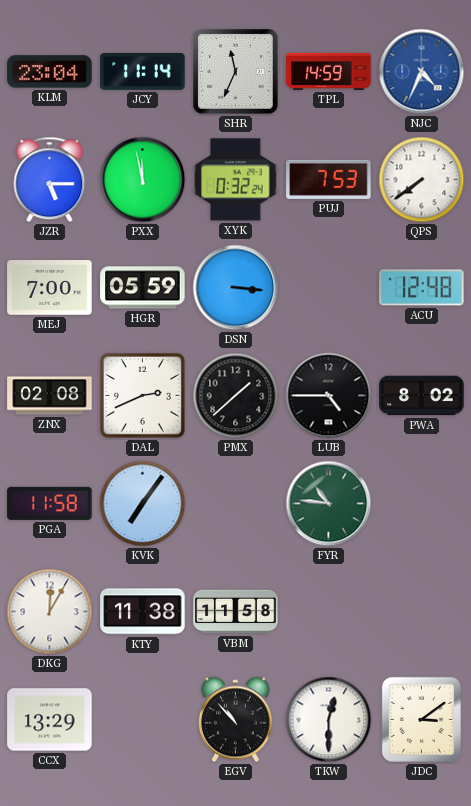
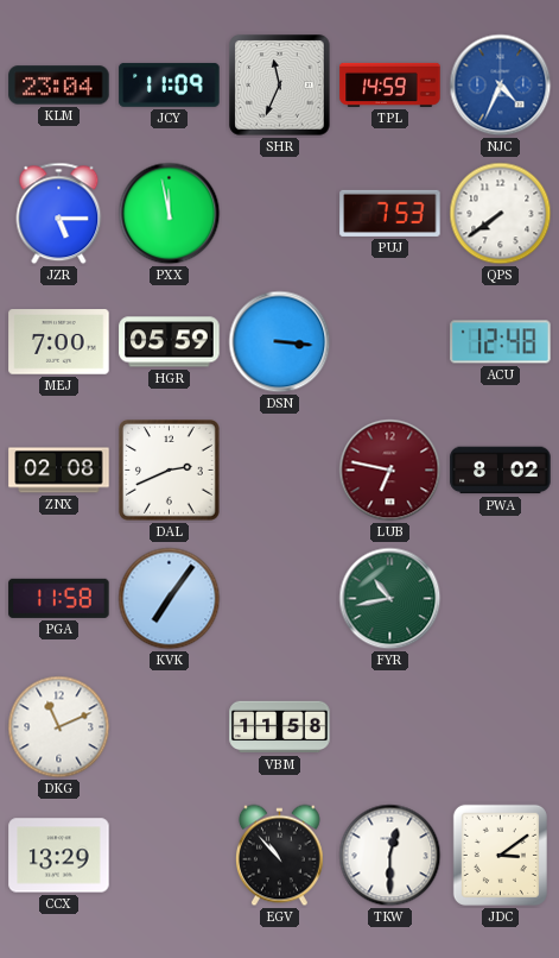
JCY: 11:14 -> 11:09 (170, 84)
XYK: 0:32 -> none (236, 180)
PMX: 1:38 -> none (236, 396)
LUB: 4:45 -> 6:47 (390, 471)
LUB dial: black -> burgundy (390, 471)
FYR: 10:46 -> 10:43 (390, 599)
DKG: 12:05 -> 11:11 (59, 727)
KTY: 11:38 -> none (143, 612)
